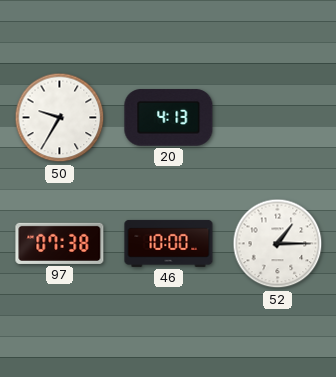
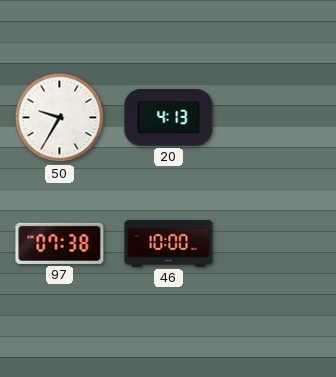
52: 1:15 -> none (278, 244)
